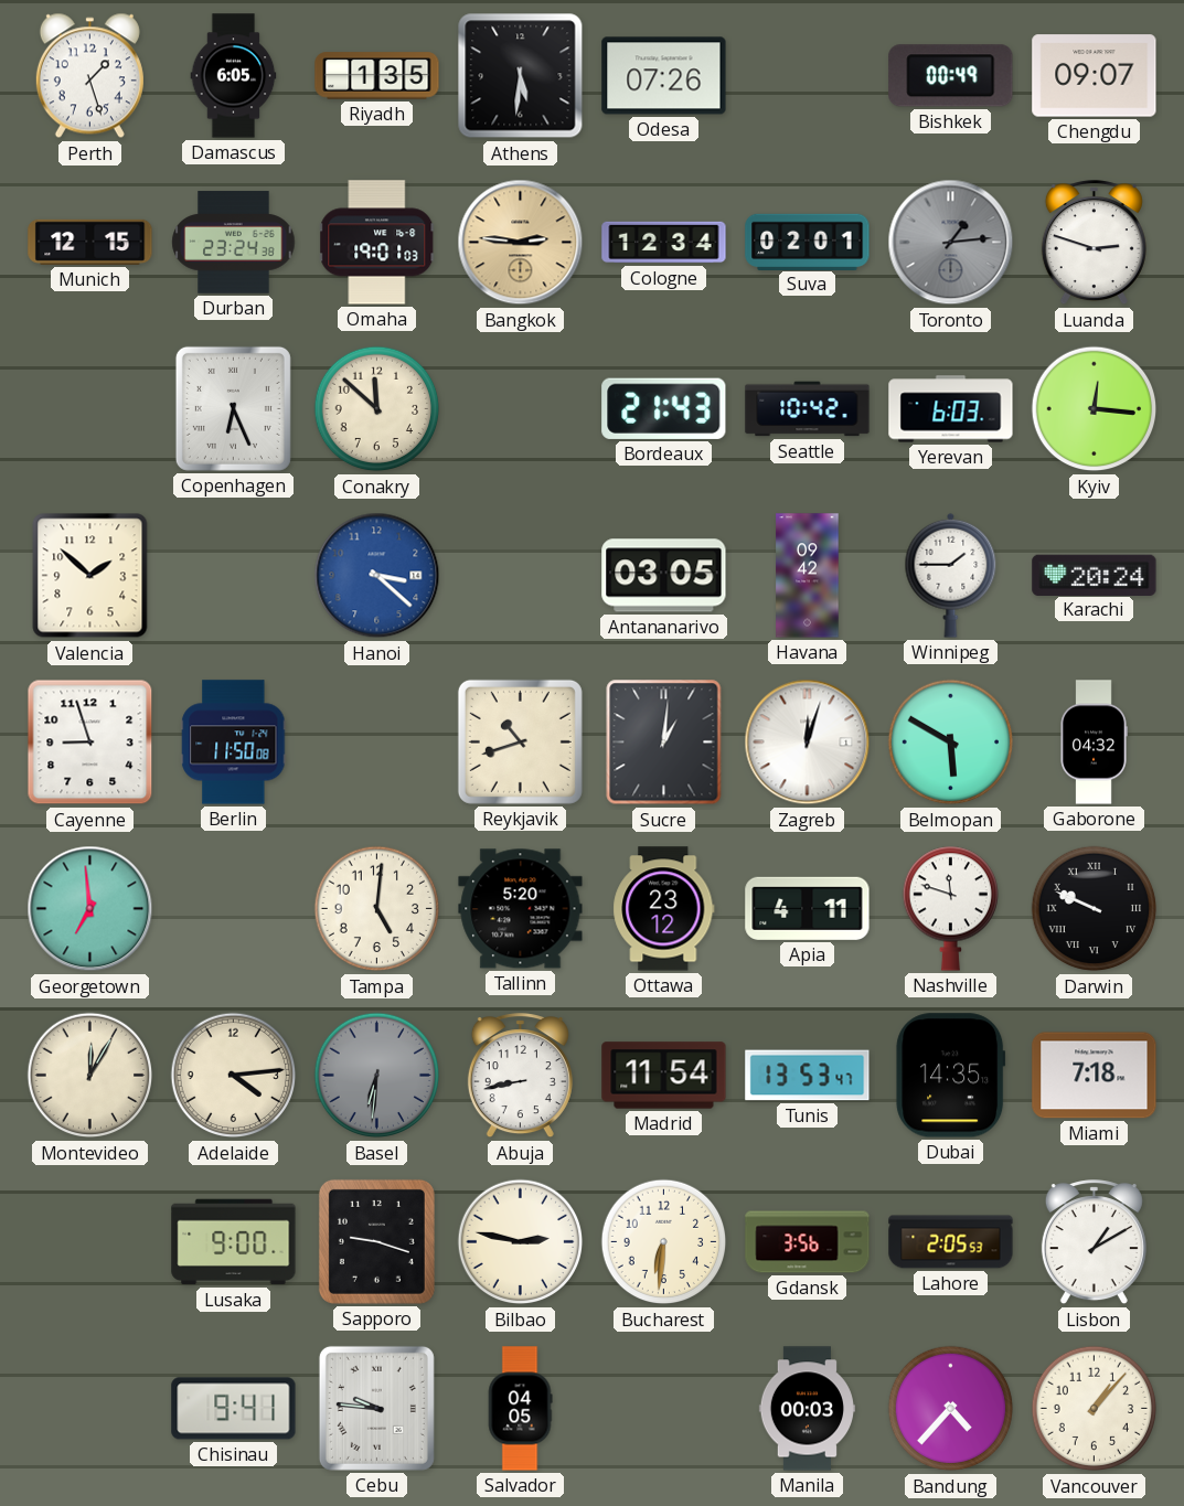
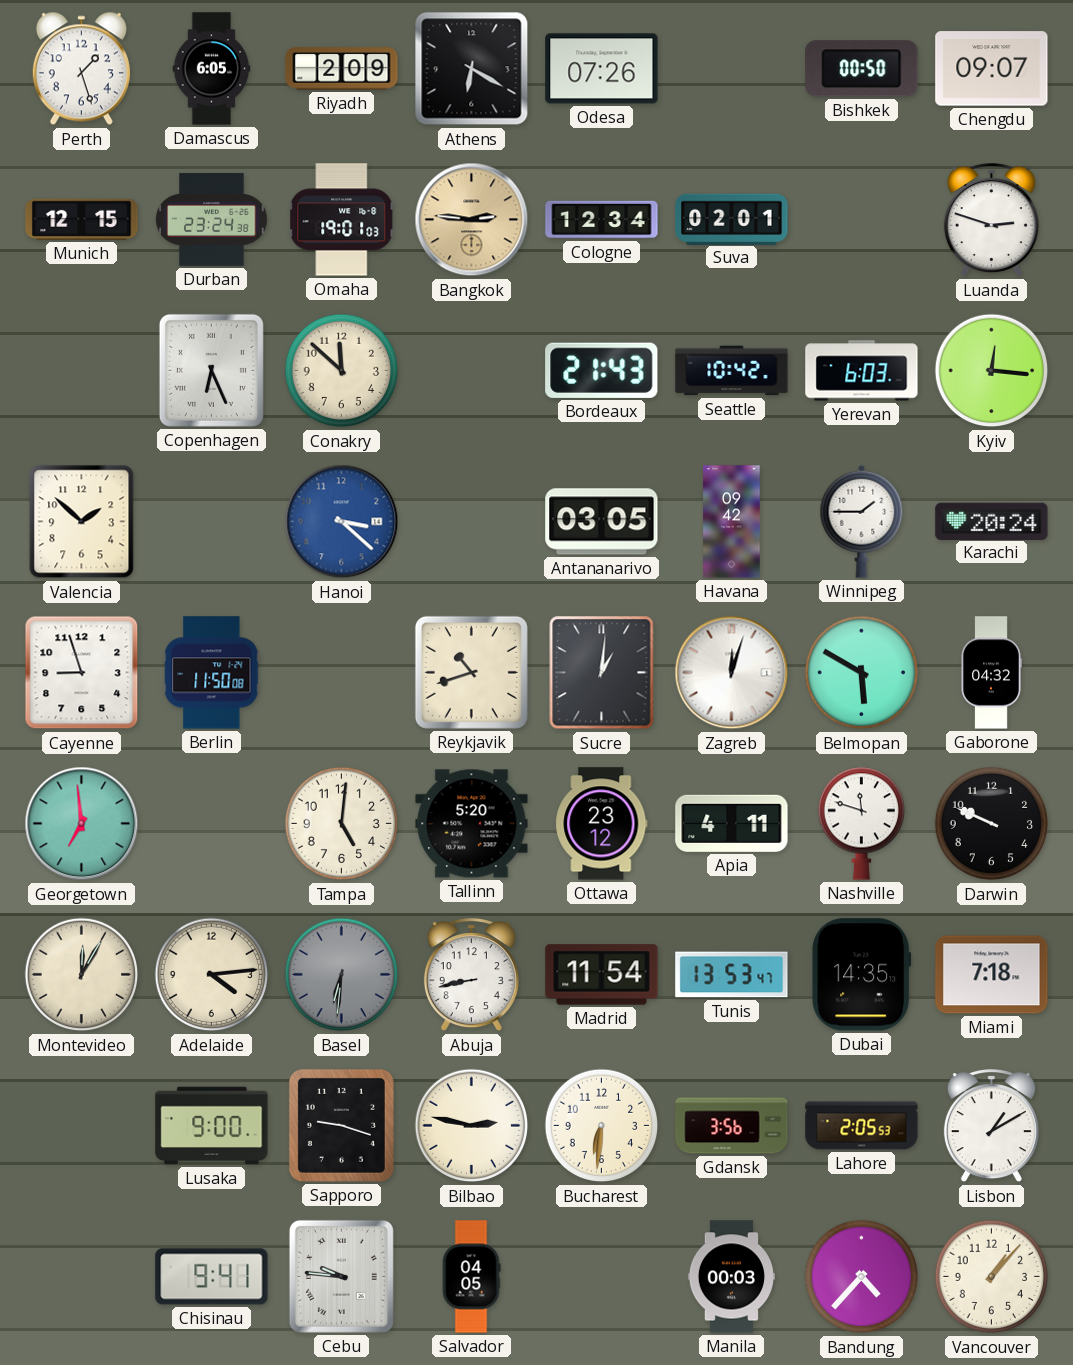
Riyadh: 1:35 -> 2:09 (342, 69)
Athens: 5:31 -> 6:20 (472, 69)
Bishkek: 00:49 -> 00:50 (862, 69)
Toronto: 1:14 -> none (951, 243)
Darwin numerals: Roman -> Arabic (992, 824)
